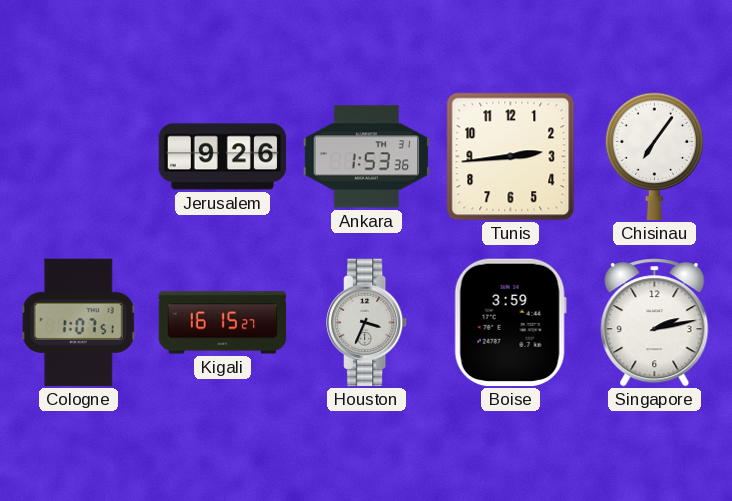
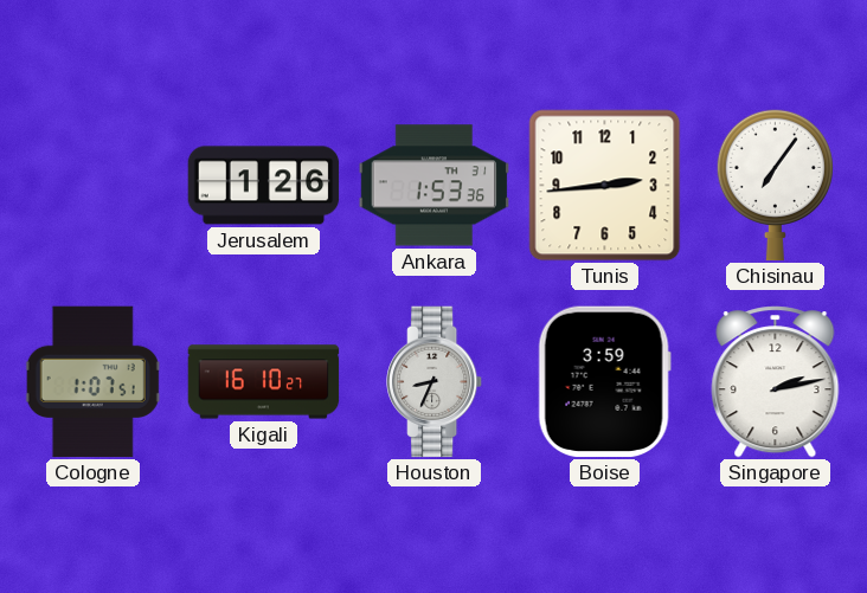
Jerusalem: 9:26 -> 1:26 (264, 186)
Kigali: 16:15 -> 16:10 (264, 382)
Houston: 3:34 -> 8:34 (435, 382)
